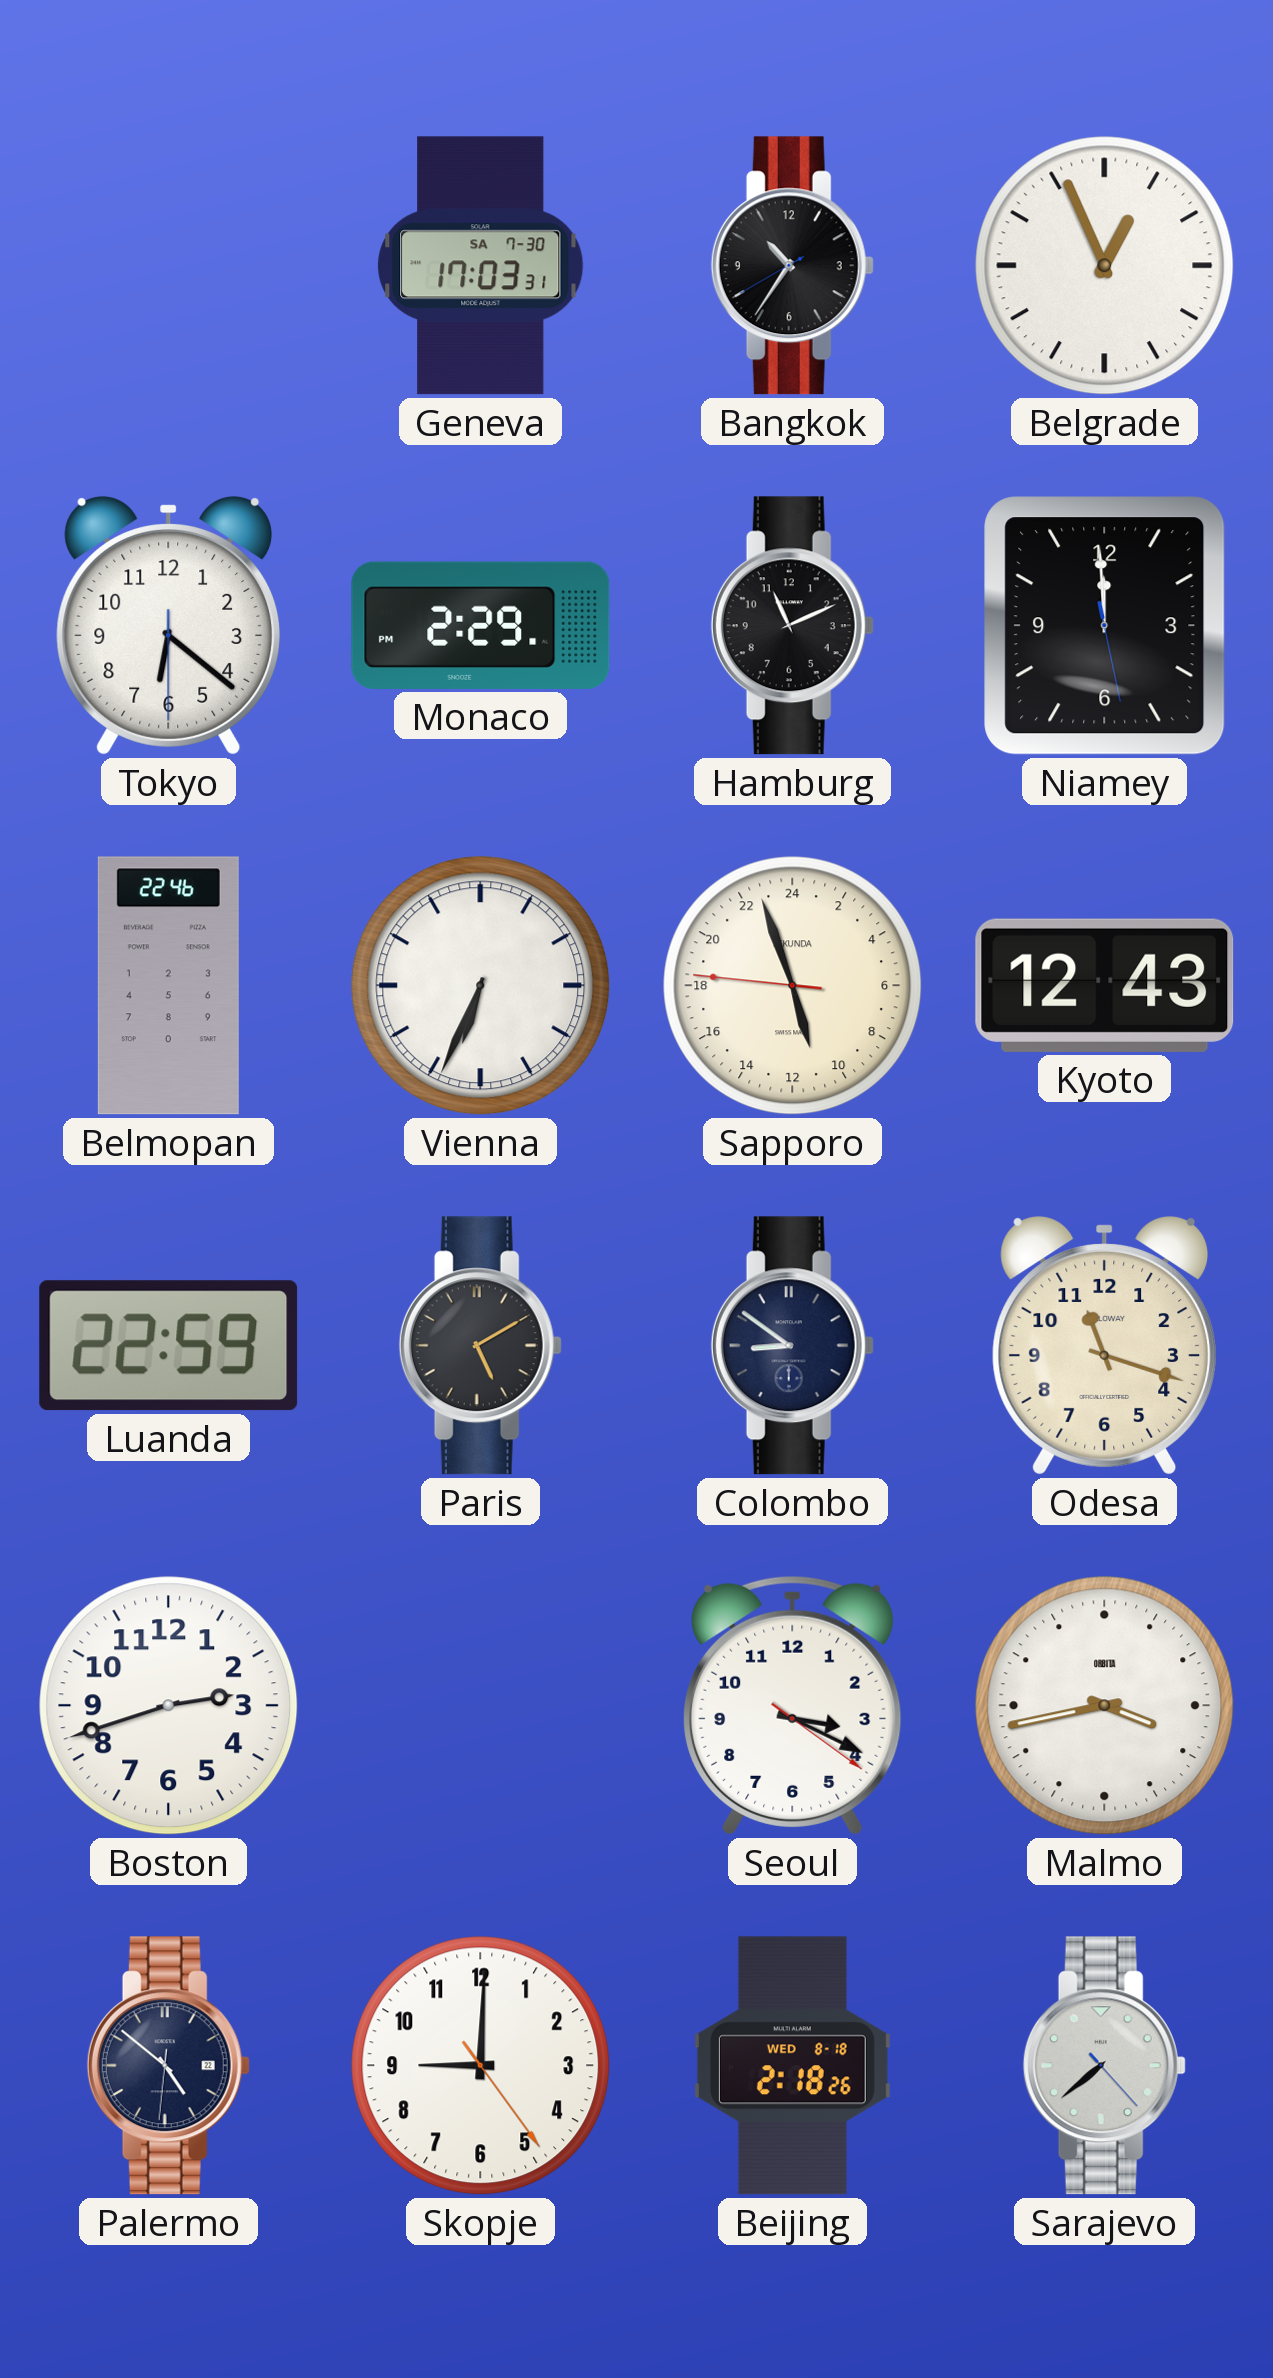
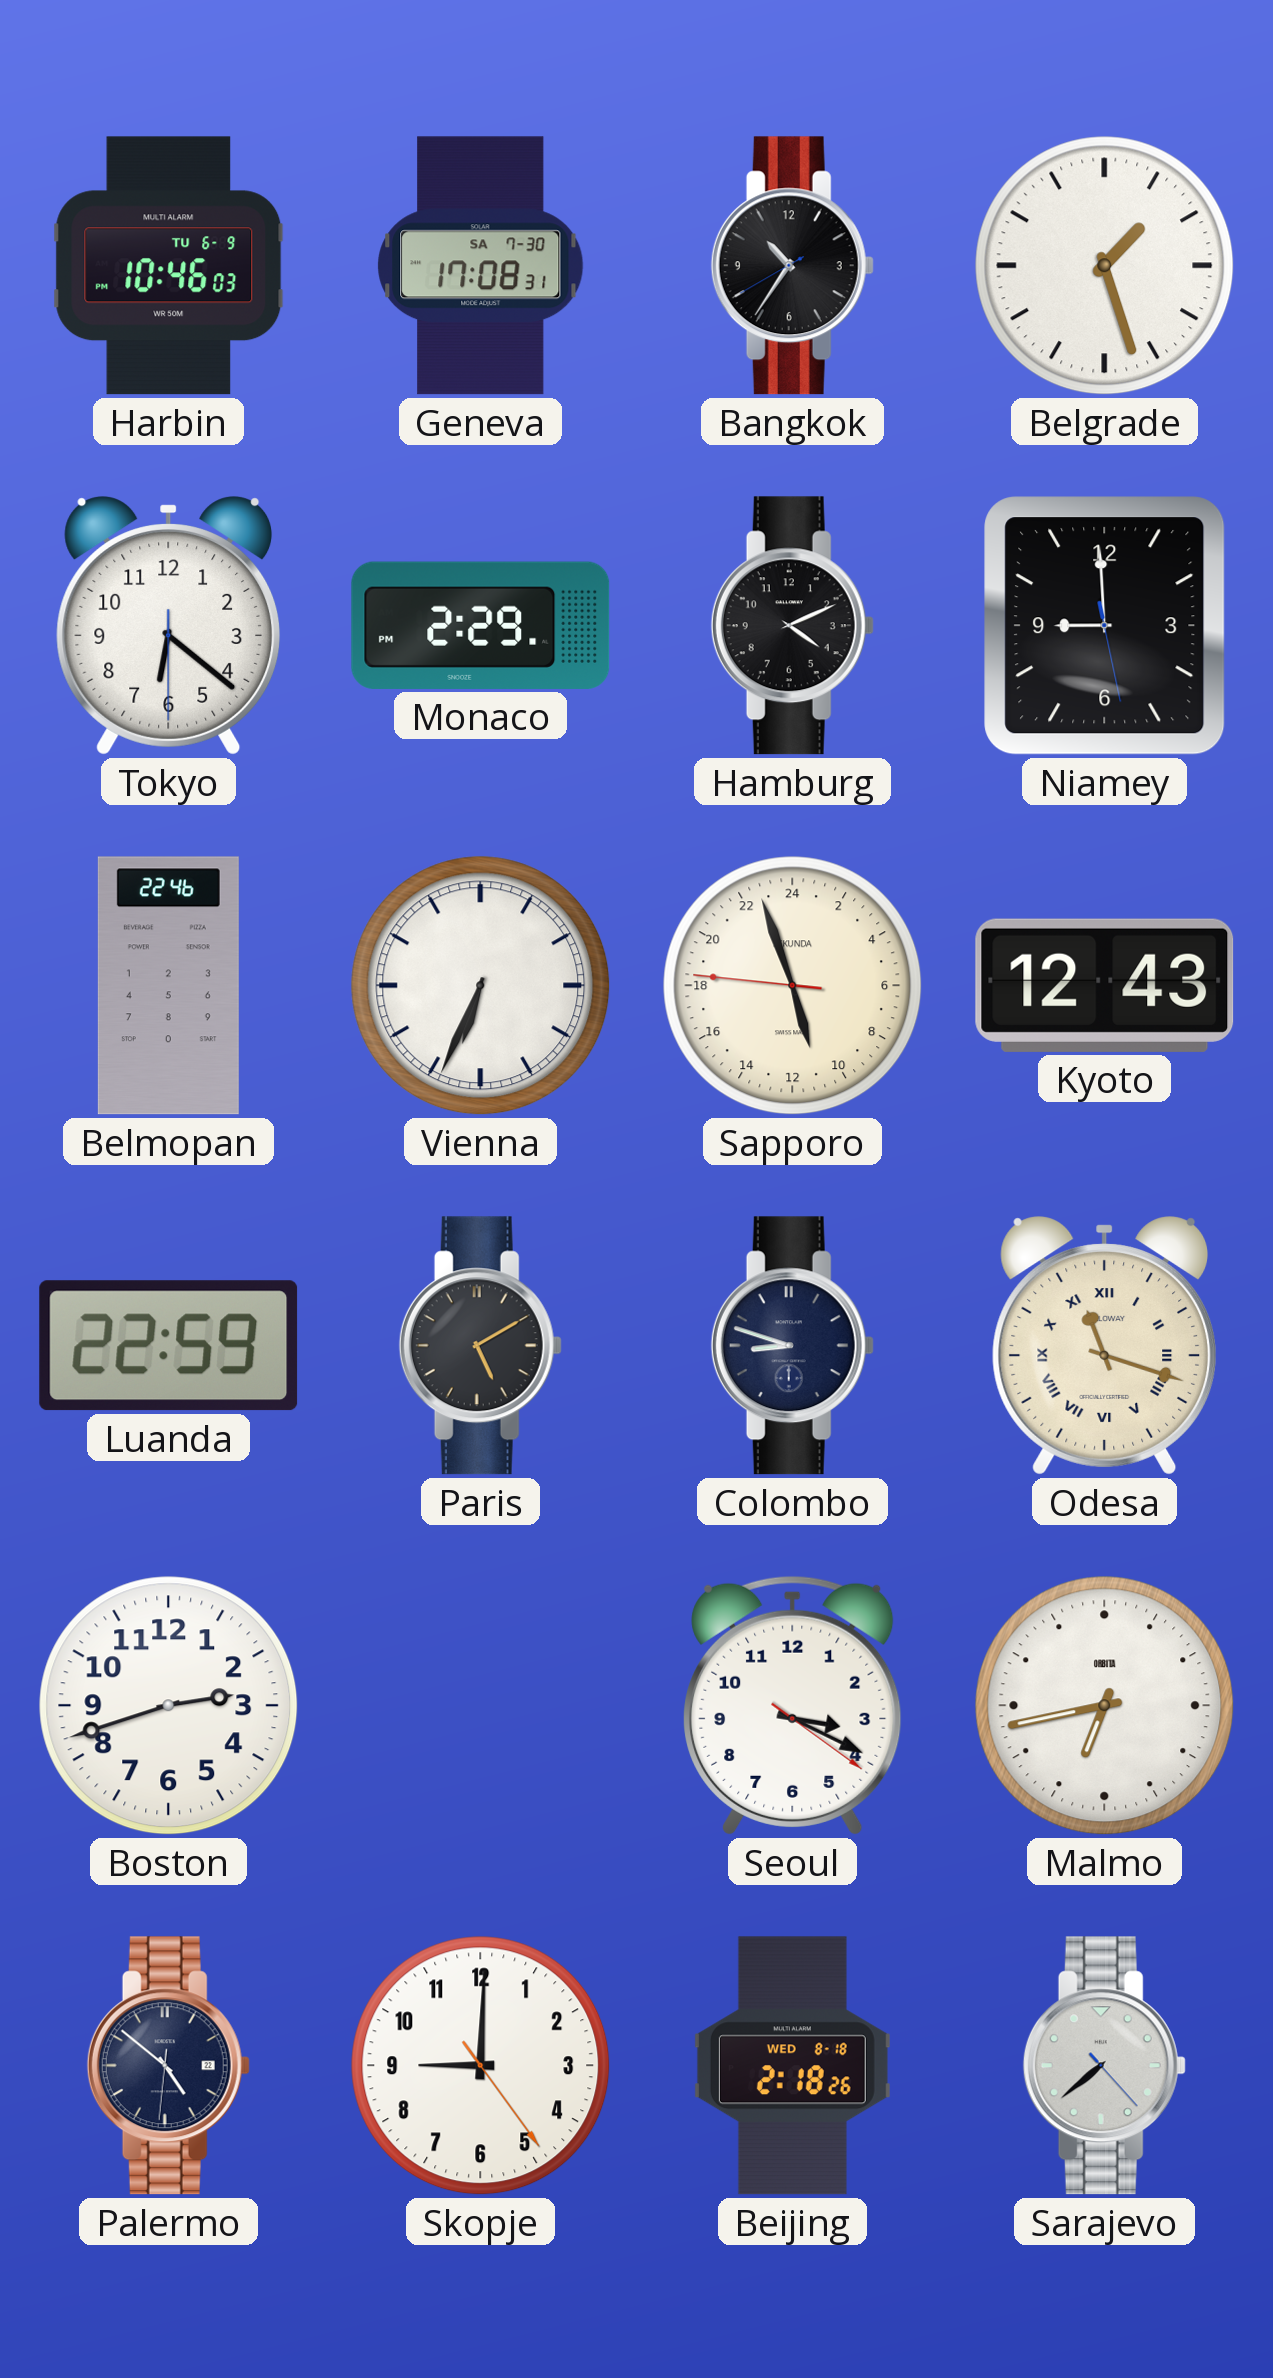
Harbin: none -> 10:46 (169, 266)
Geneva: 17:03 -> 17:08 (481, 266)
Belgrade: 12:56 -> 1:27 (1105, 266)
Hamburg: 11:11 -> 4:11 (792, 626)
Niamey: 11:59 -> 8:59 (1105, 626)
Colombo: 8:51 -> 8:48 (792, 1346)
Odesa numerals: Arabic -> Roman (1105, 1346)
Malmo: 3:43 -> 6:43 (1105, 1706)
